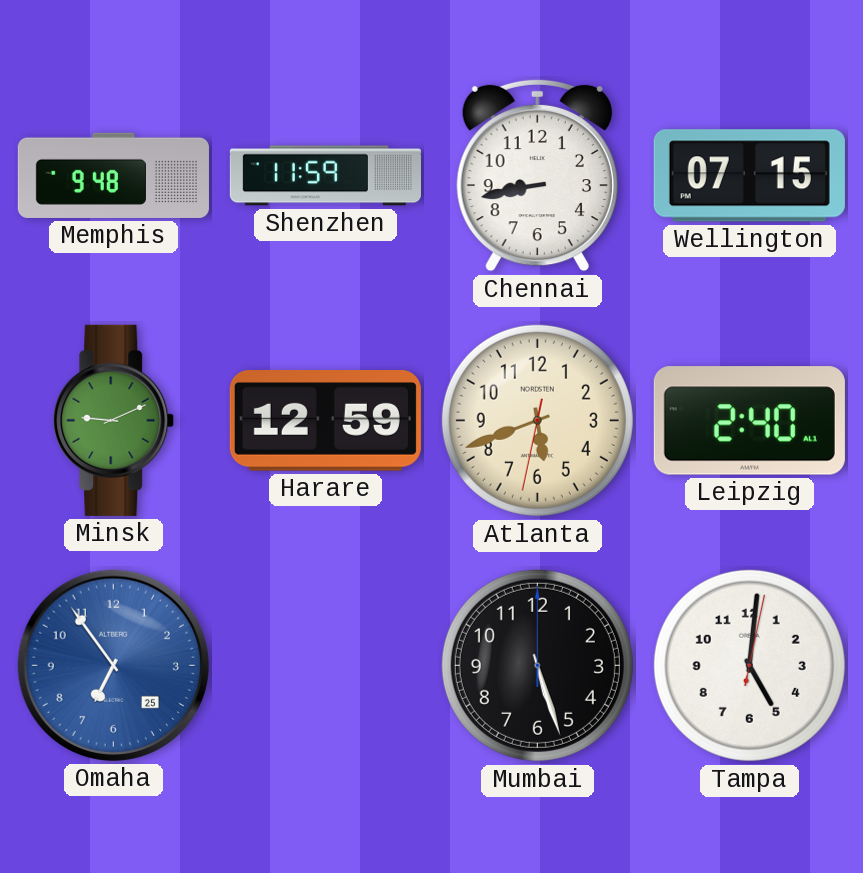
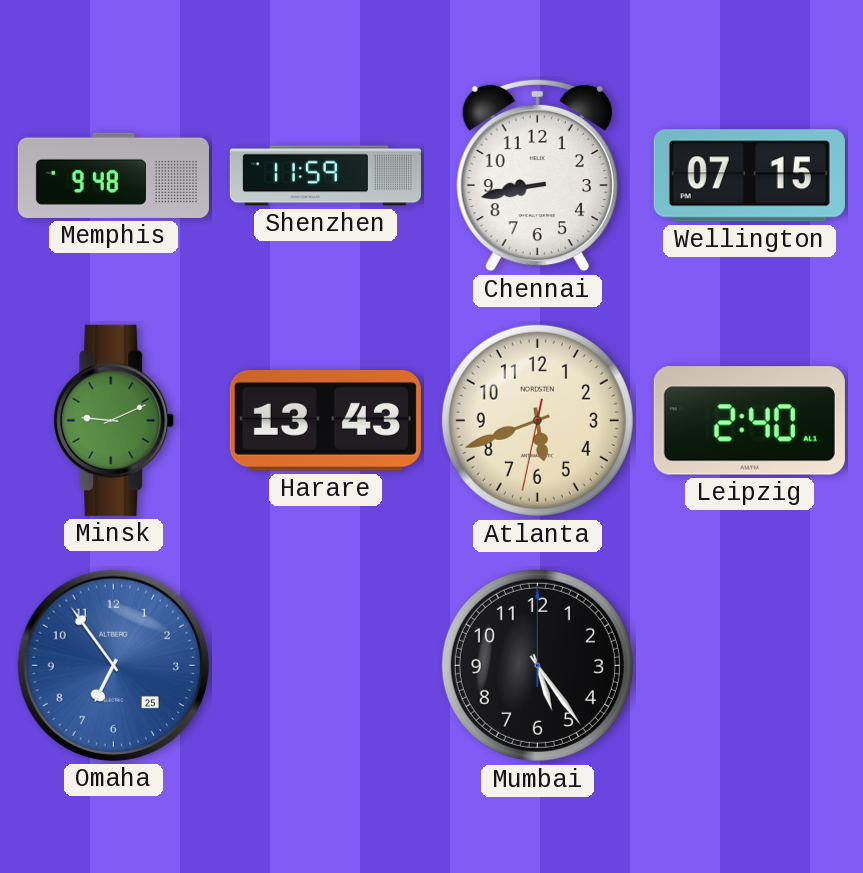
Harare: 12:59 -> 13:43 (325, 421)
Mumbai: 5:27 -> 5:24 (537, 665)
Tampa: 5:01 -> none (749, 665)
